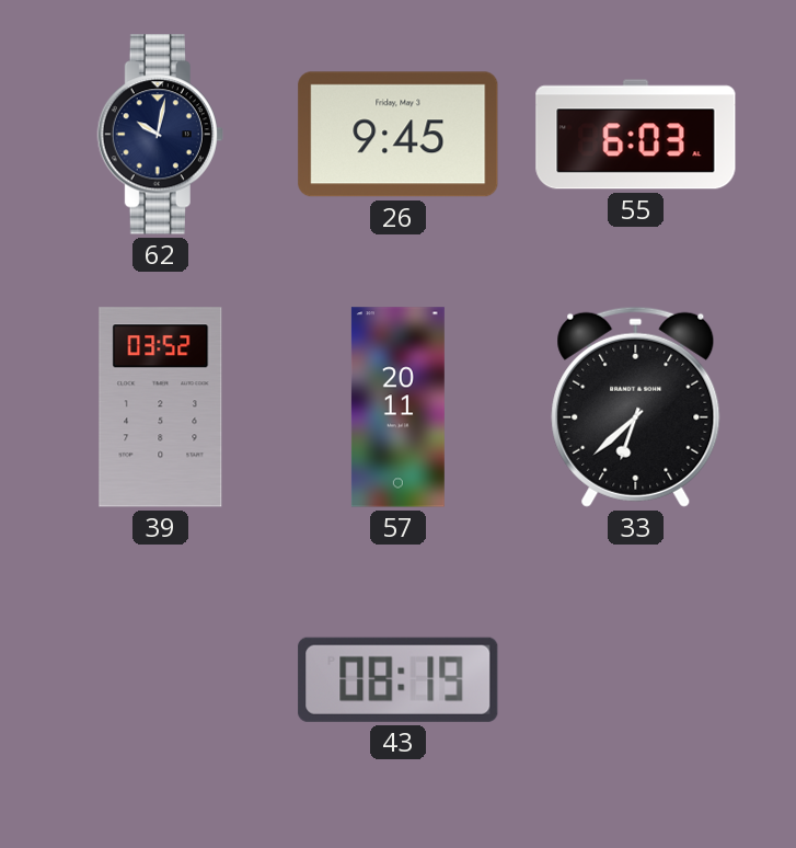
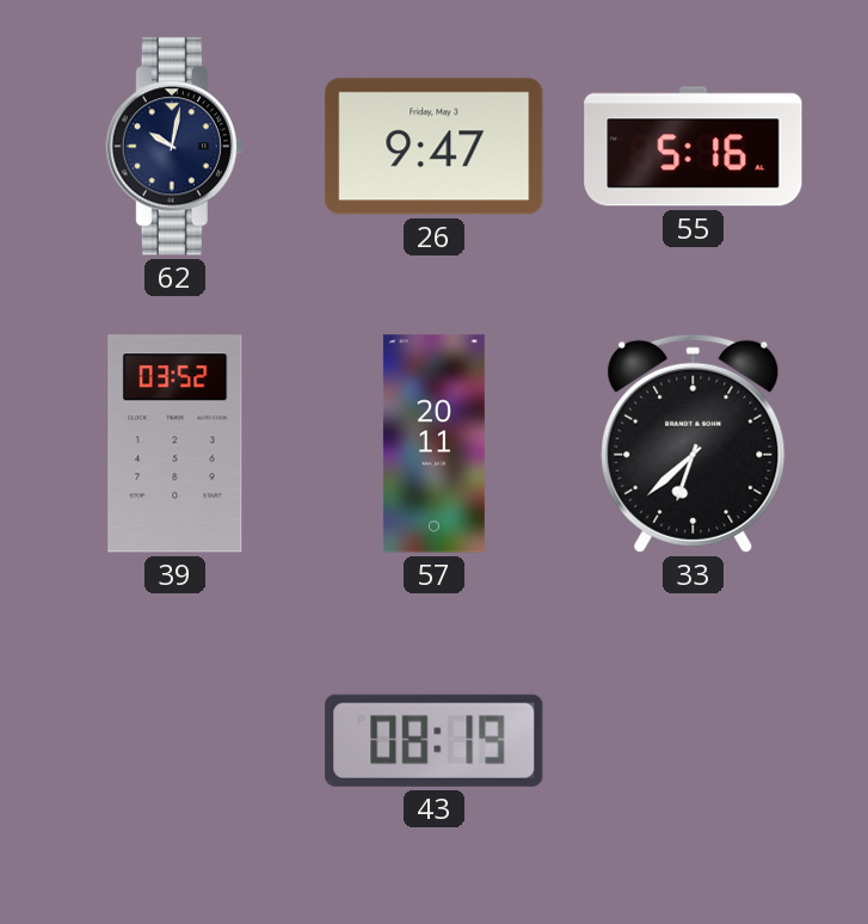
26: 9:45 -> 9:47 (435, 147)
55: 6:03 -> 5:16 (694, 147)
